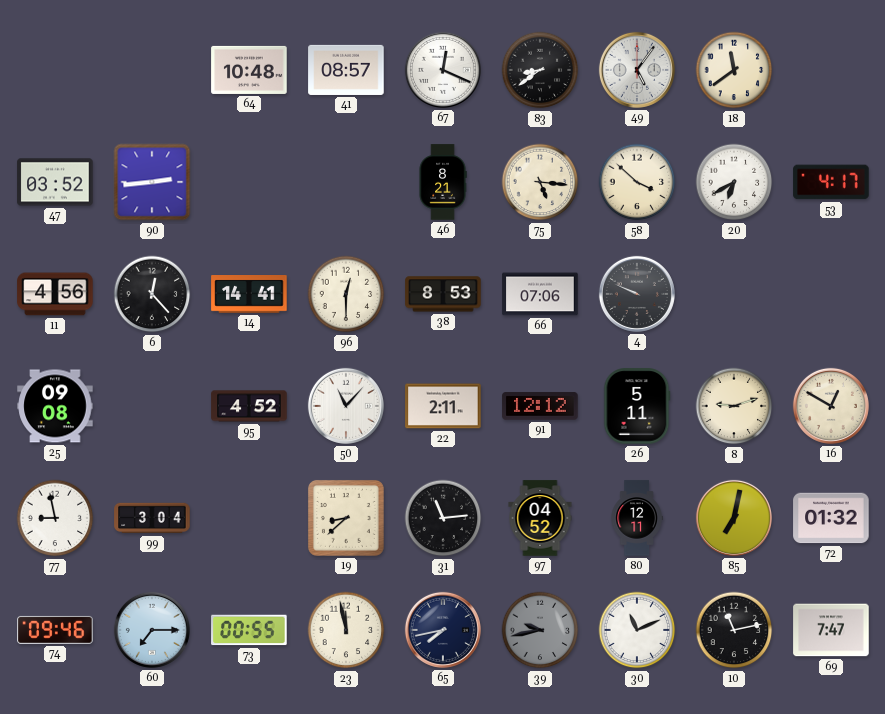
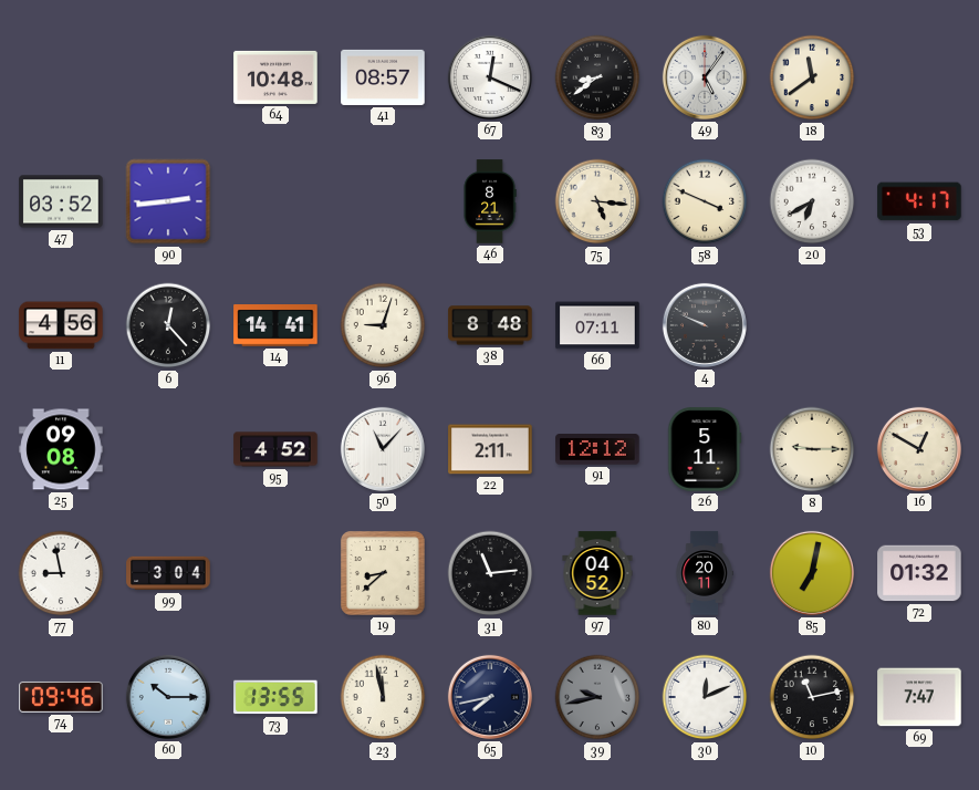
58: 3:52 -> 3:49 (705, 201)
96: 12:30 -> 9:03 (383, 325)
38: 8:53 -> 8:48 (490, 325)
66: 07:06 -> 07:11 (597, 325)
8: 9:12 -> 9:15 (812, 449)
80: 12:11 -> 20:11 (705, 573)
60: 7:15 -> 10:15 (168, 697)
73: 00:55 -> 13:55 (275, 697)
30: 11:11 -> 12:11 (705, 697)
